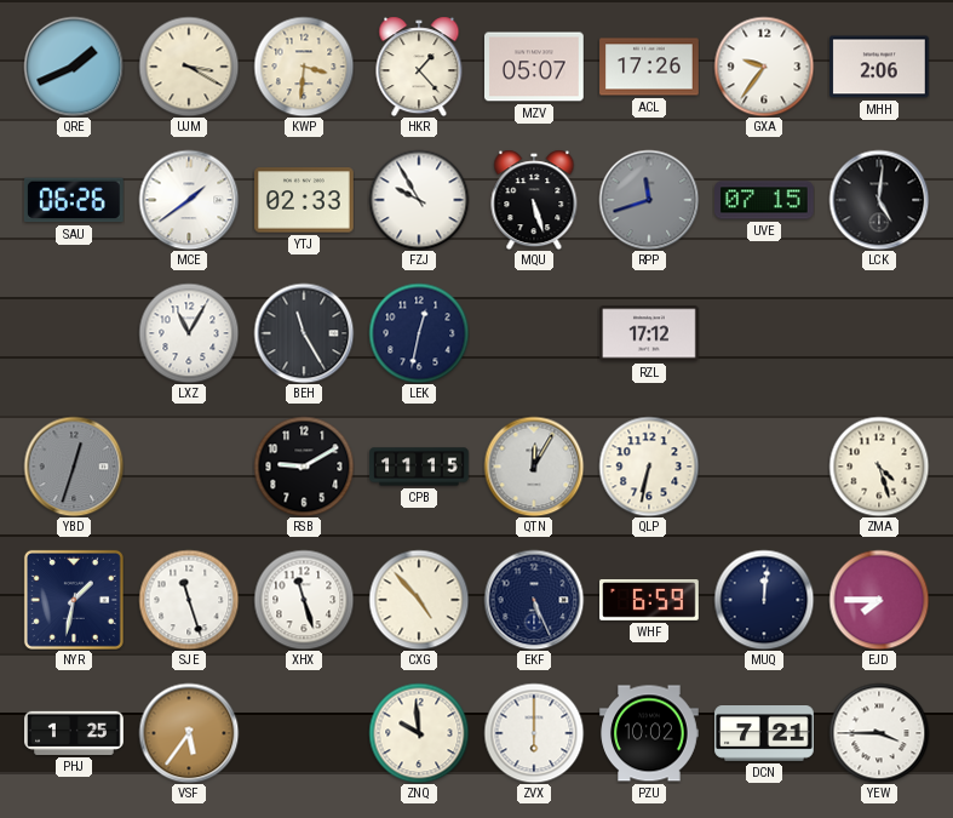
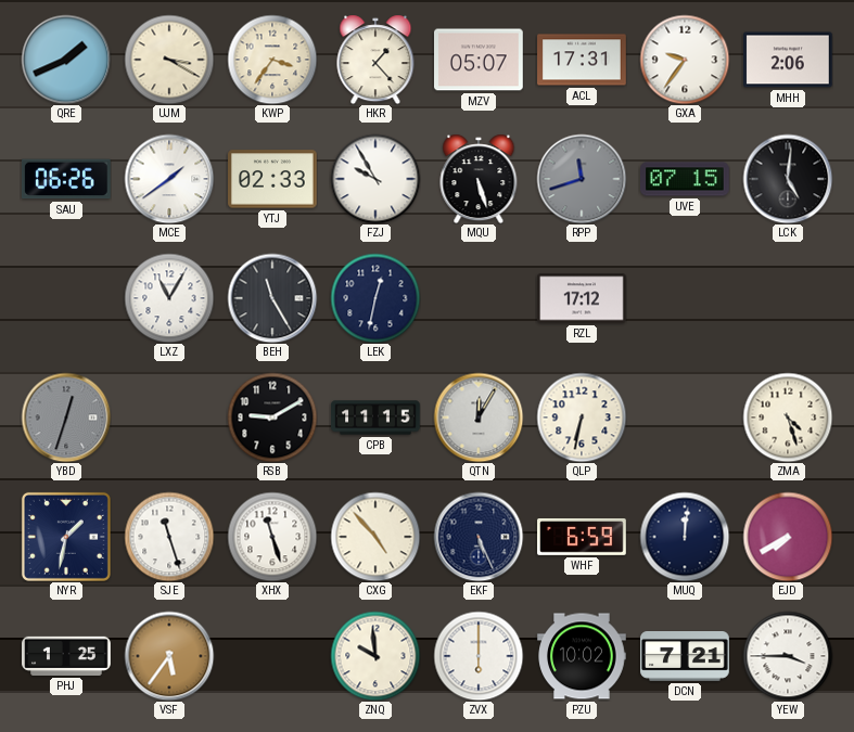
KWP: 3:31 -> 3:36 (272, 60)
ACL: 17:26 -> 17:31 (582, 60)
EJD: 7:45 -> 7:40 (788, 537)
